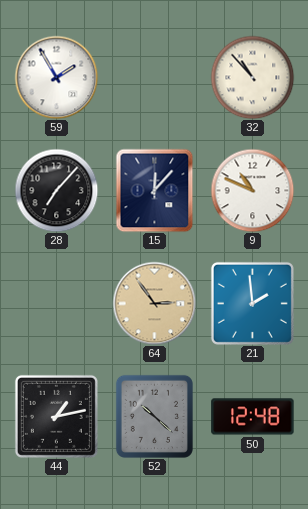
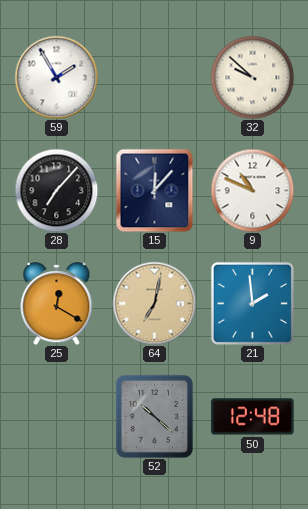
32: 10:53 -> 9:52 (252, 77)
25: none -> 12:20 (57, 304)
64: 2:54 -> 7:02 (154, 303)
44: 1:13 -> none (56, 416)
